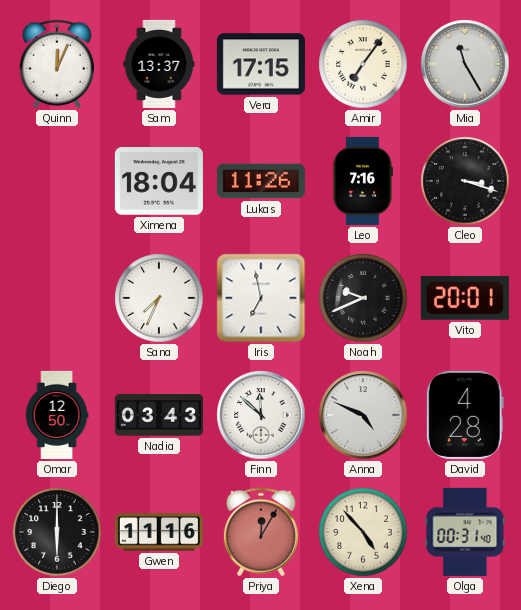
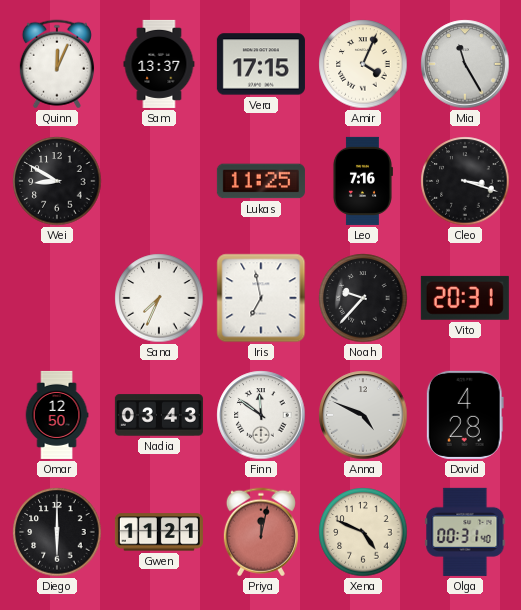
Amir: 7:06 -> 4:04 (363, 64)
Wei: none -> 8:50 (57, 181)
Ximena: 18:04 -> none (159, 181)
Lukas: 11:26 -> 11:25 (261, 181)
Noah: 9:41 -> 9:37 (363, 298)
Vito: 20:01 -> 20:31 (465, 298)
Finn: 11:52 -> 11:51 (261, 415)
Gwen: 11:16 -> 11:21 (159, 532)
Priya: 12:05 -> 12:02 (261, 532)
Xena: 4:53 -> 4:49 (363, 532)
